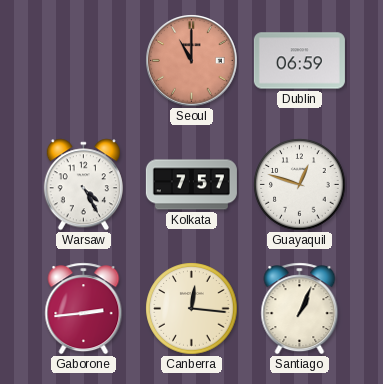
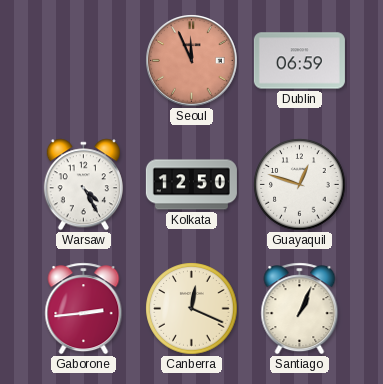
Seoul: 11:00 -> 11:56 (192, 61)
Kolkata: 7:57 -> 12:50 (191, 185)
Canberra: 12:16 -> 12:19 (192, 309)
